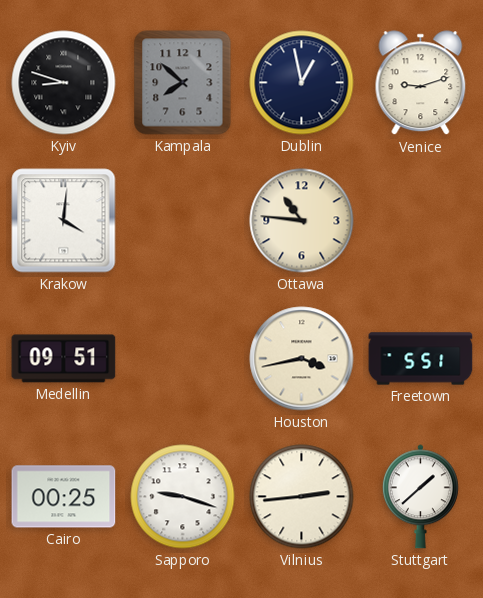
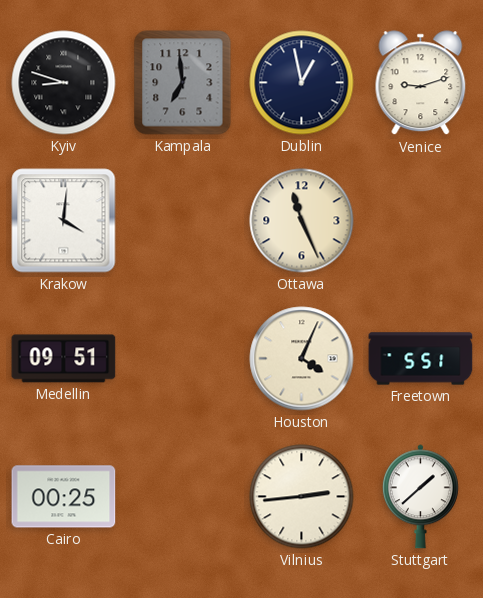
Kampala: 7:52 -> 6:59 (183, 83)
Ottawa: 10:46 -> 11:26 (302, 221)
Houston: 3:43 -> 4:04 (302, 359)
Sapporo: 9:18 -> none (183, 497)
